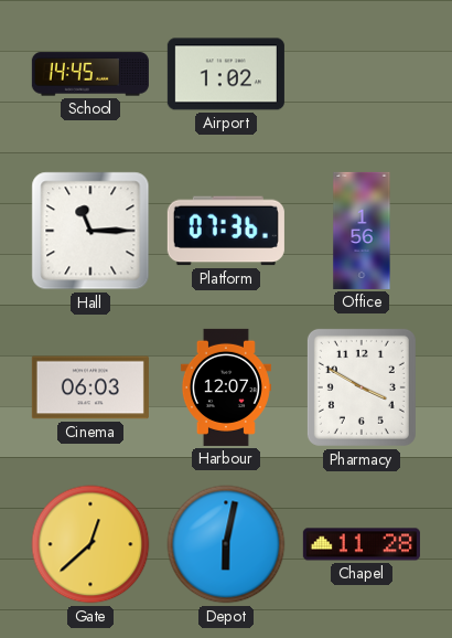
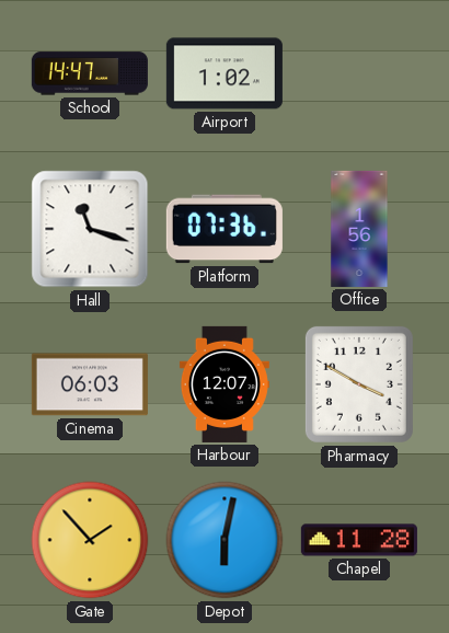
School: 14:45 -> 14:47 (90, 73)
Hall: 11:15 -> 11:18 (90, 229)
Gate: 12:38 -> 1:53 (90, 540)
